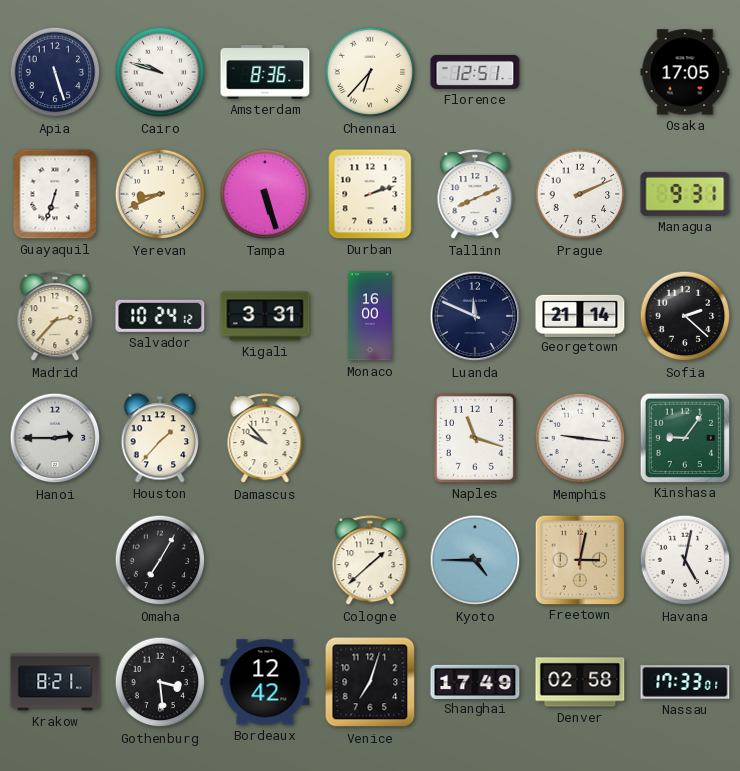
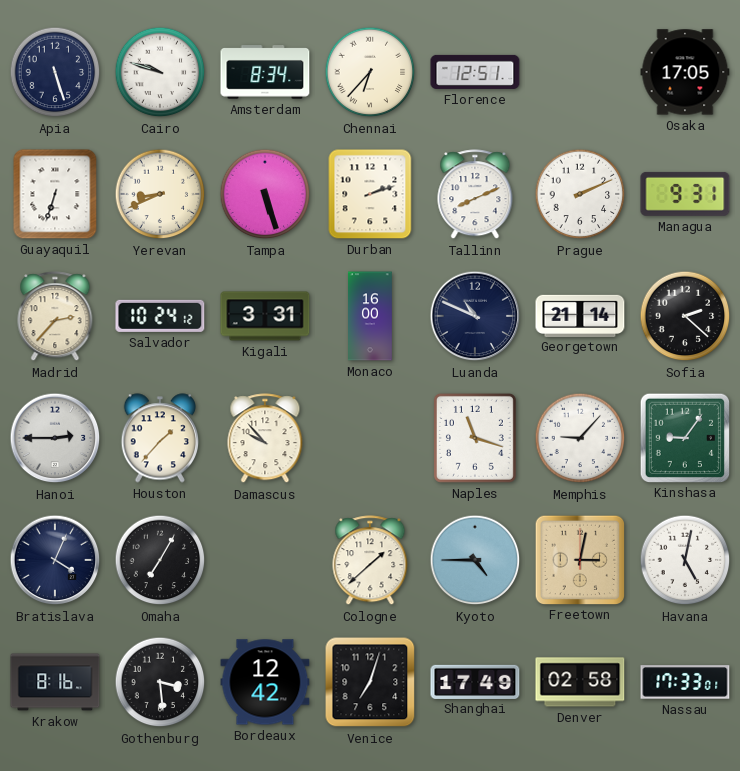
Amsterdam: 8:36 -> 8:34 (265, 72)
Luanda: 11:49 -> 10:49 (475, 316)
Memphis: 9:16 -> 9:07 (580, 438)
Bratislava: none -> 4:04 (55, 560)
Krakow: 8:21 -> 8:16 (55, 682)
